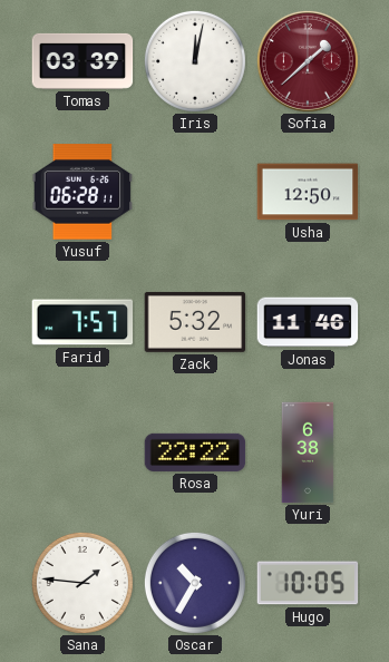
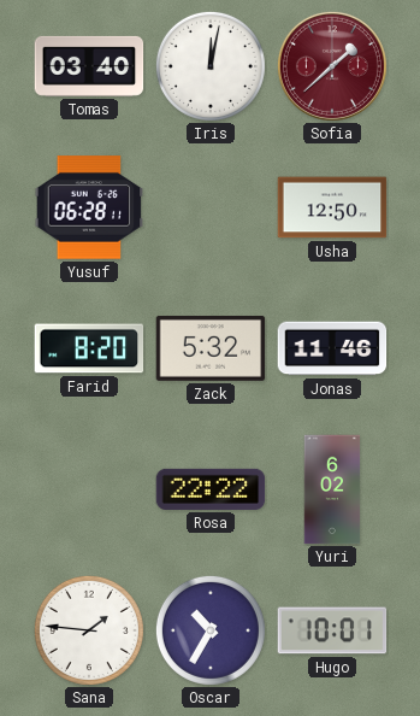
Tomas: 03:39 -> 03:40 (89, 66)
Farid: 7:57 -> 8:20 (89, 348)
Yuri: 6:38 -> 6:02 (332, 489)
Hugo: 10:05 -> 10:01 (332, 630)
